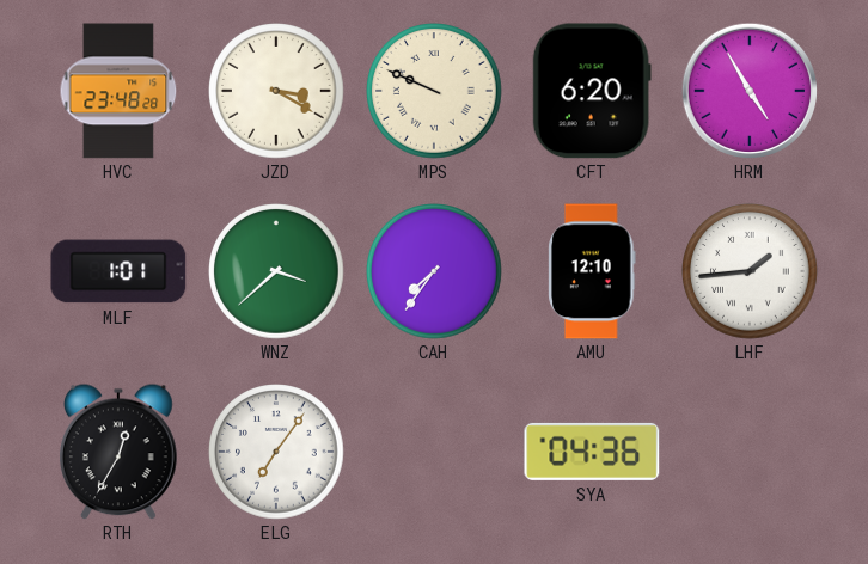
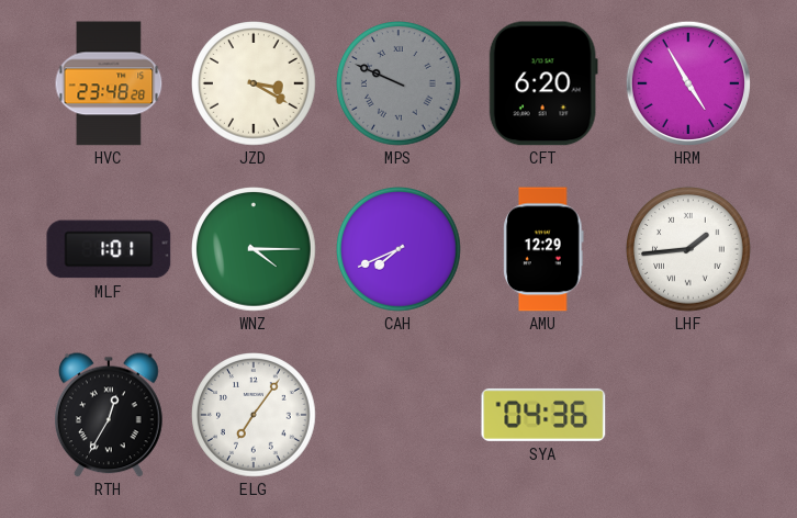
MPS dial: cream -> grey (398, 83)
WNZ: 3:38 -> 4:15 (254, 249)
CAH: 7:36 -> 7:41 (398, 249)
AMU: 12:10 -> 12:29 (543, 249)
